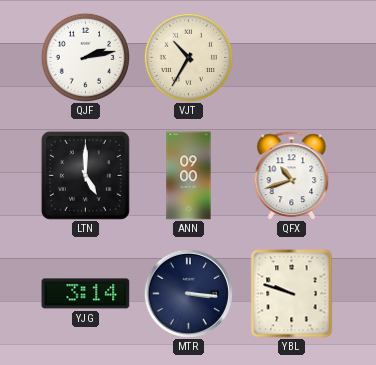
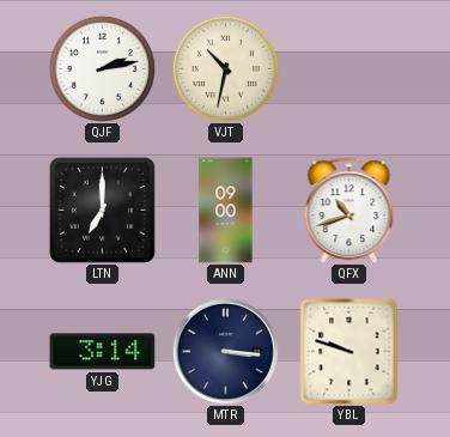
VJT: 10:35 -> 10:32 (225, 68)
LTN: 5:00 -> 7:00 (102, 210)
